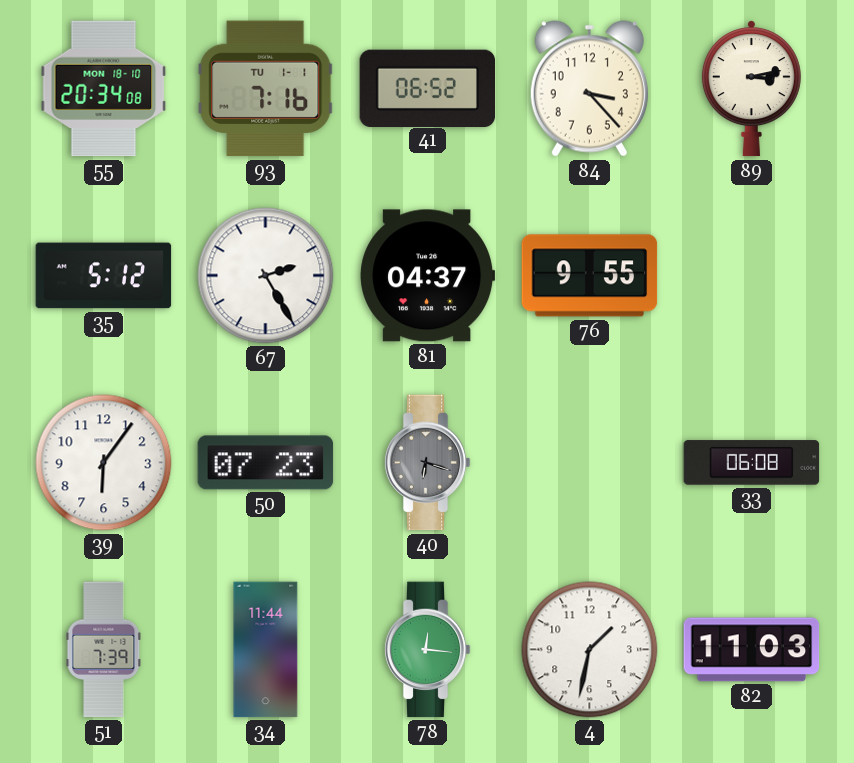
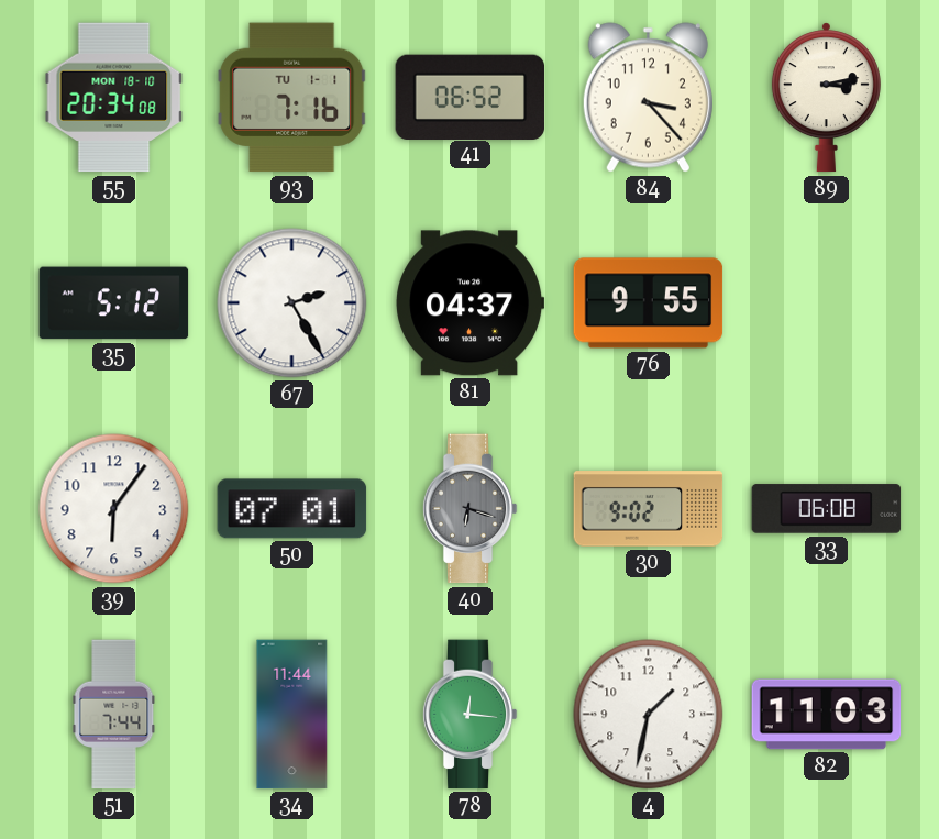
50: 07:23 -> 07:01 (292, 509)
30: none -> 9:02 (649, 509)
51: 7:39 -> 7:44 (114, 715)
